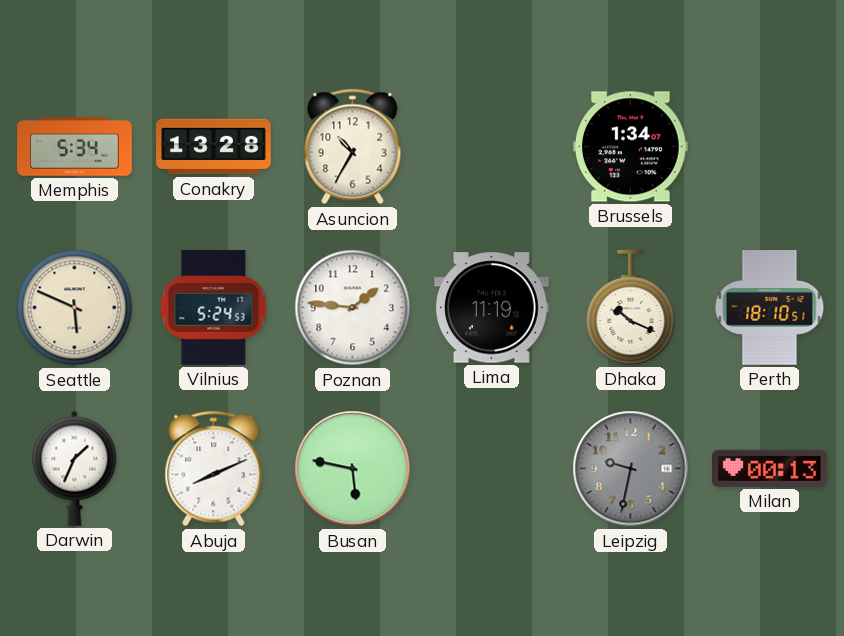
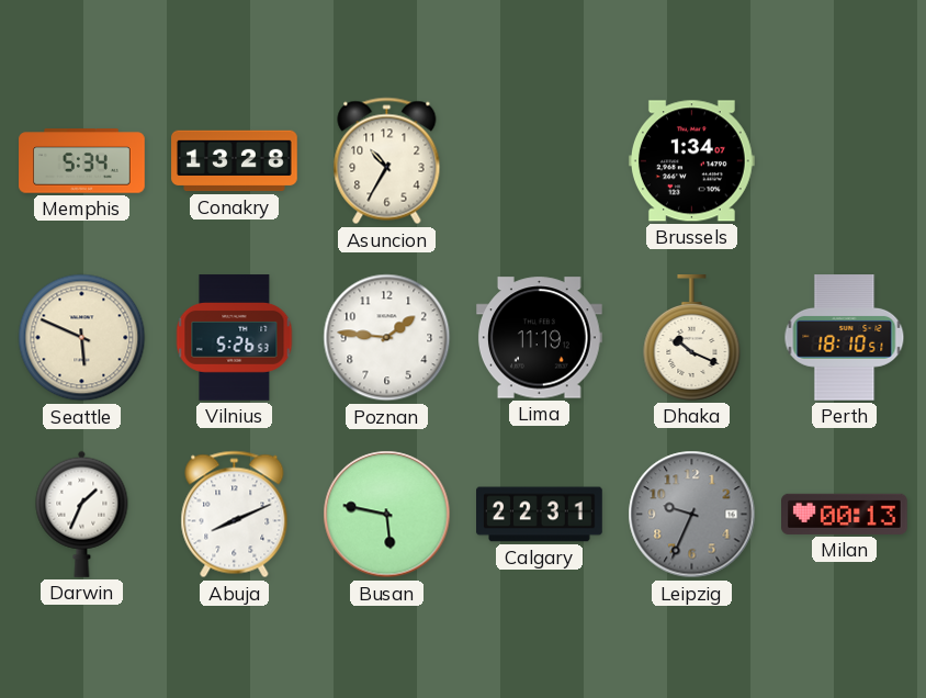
Vilnius: 5:24 -> 5:26 (235, 338)
Calgary: none -> 22:31 (540, 515)
Leipzig: 9:32 -> 9:34 (692, 515)
